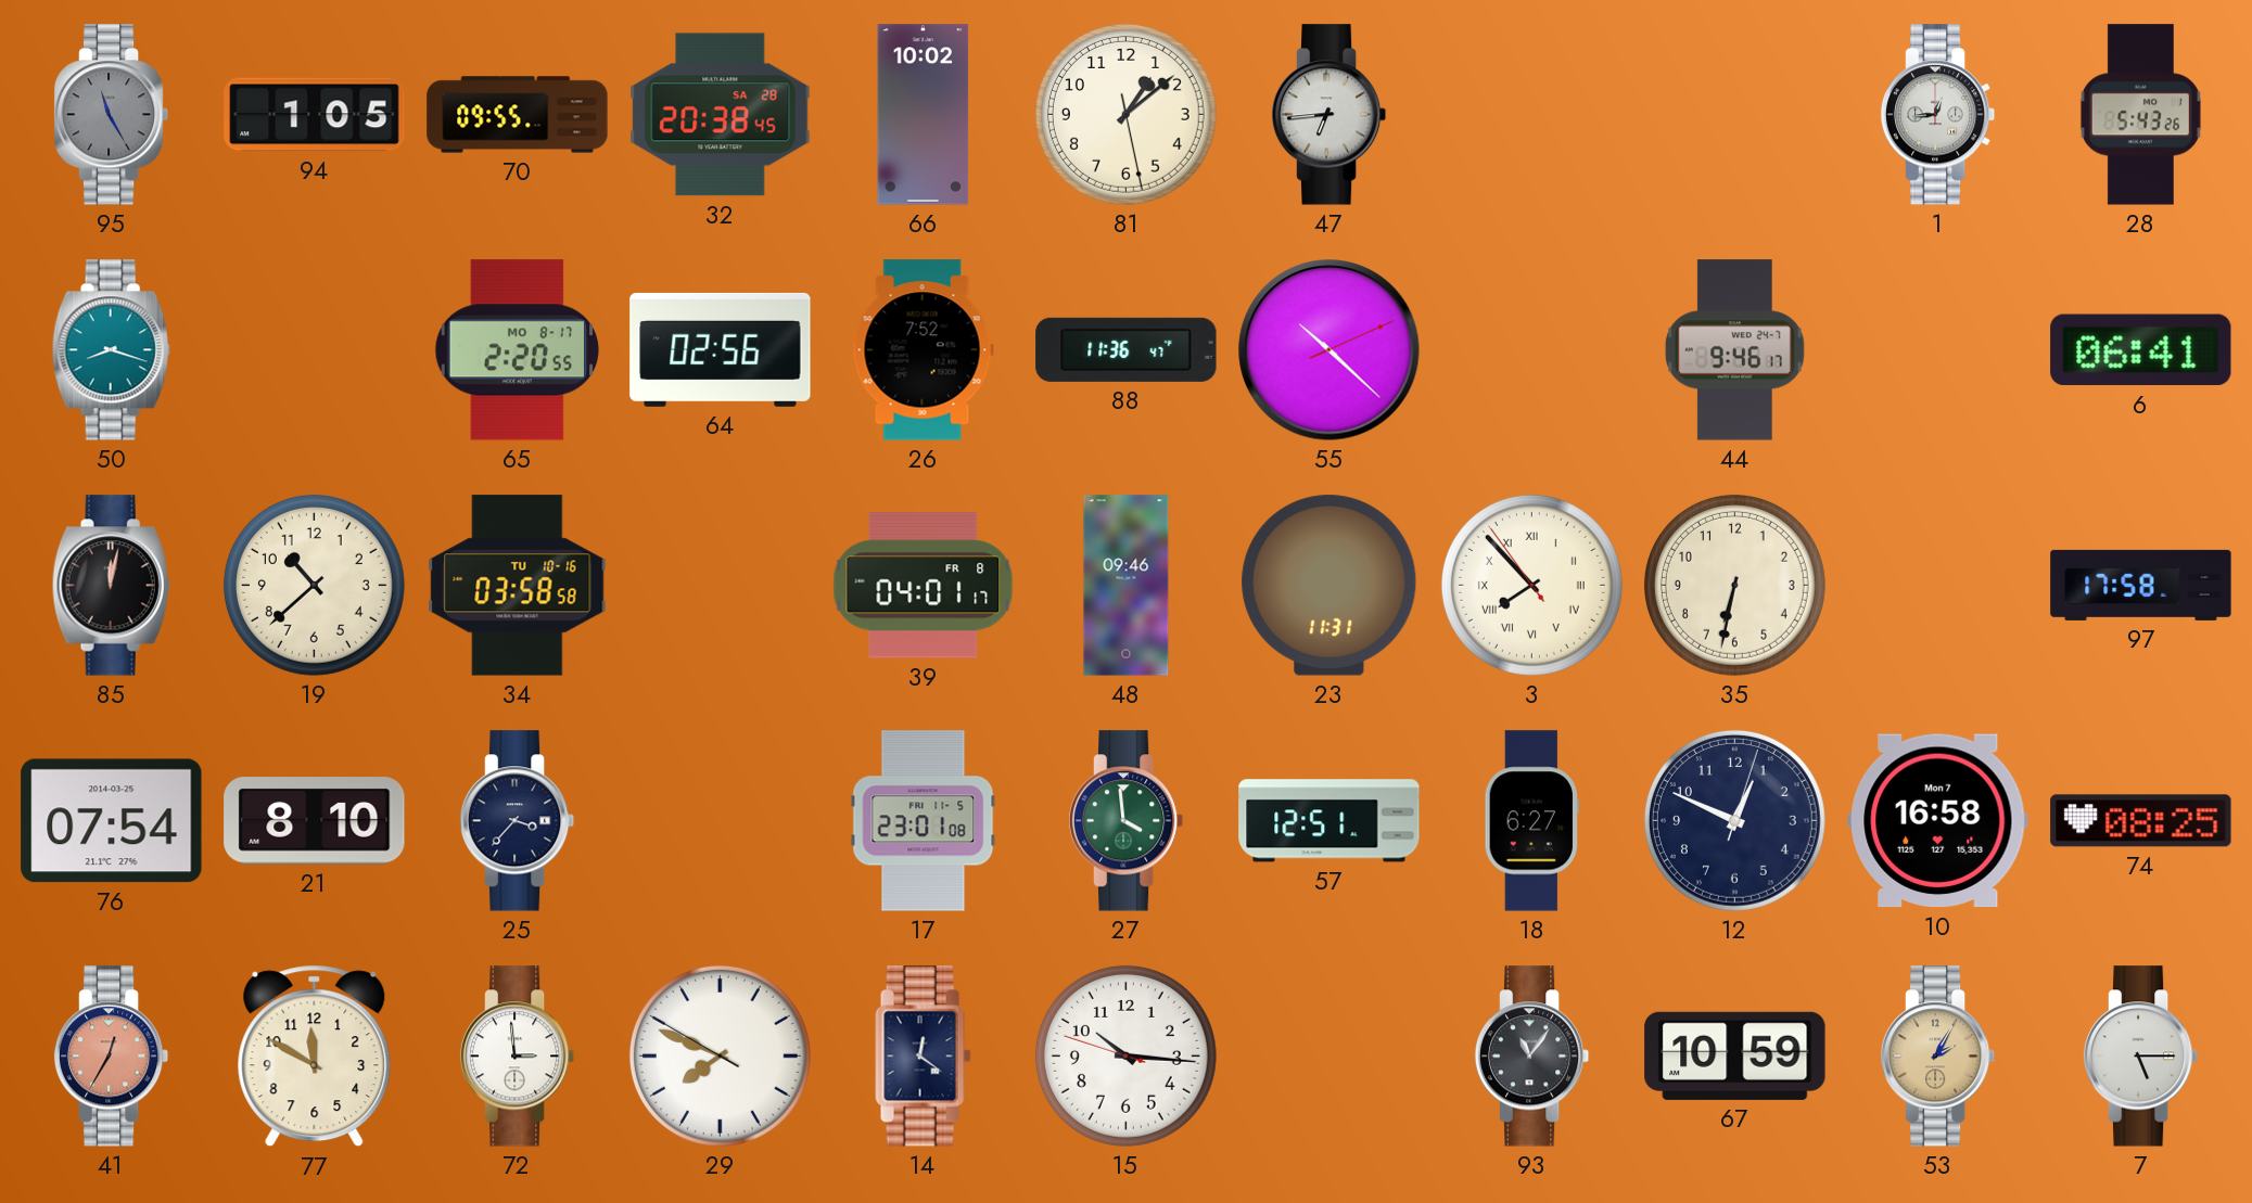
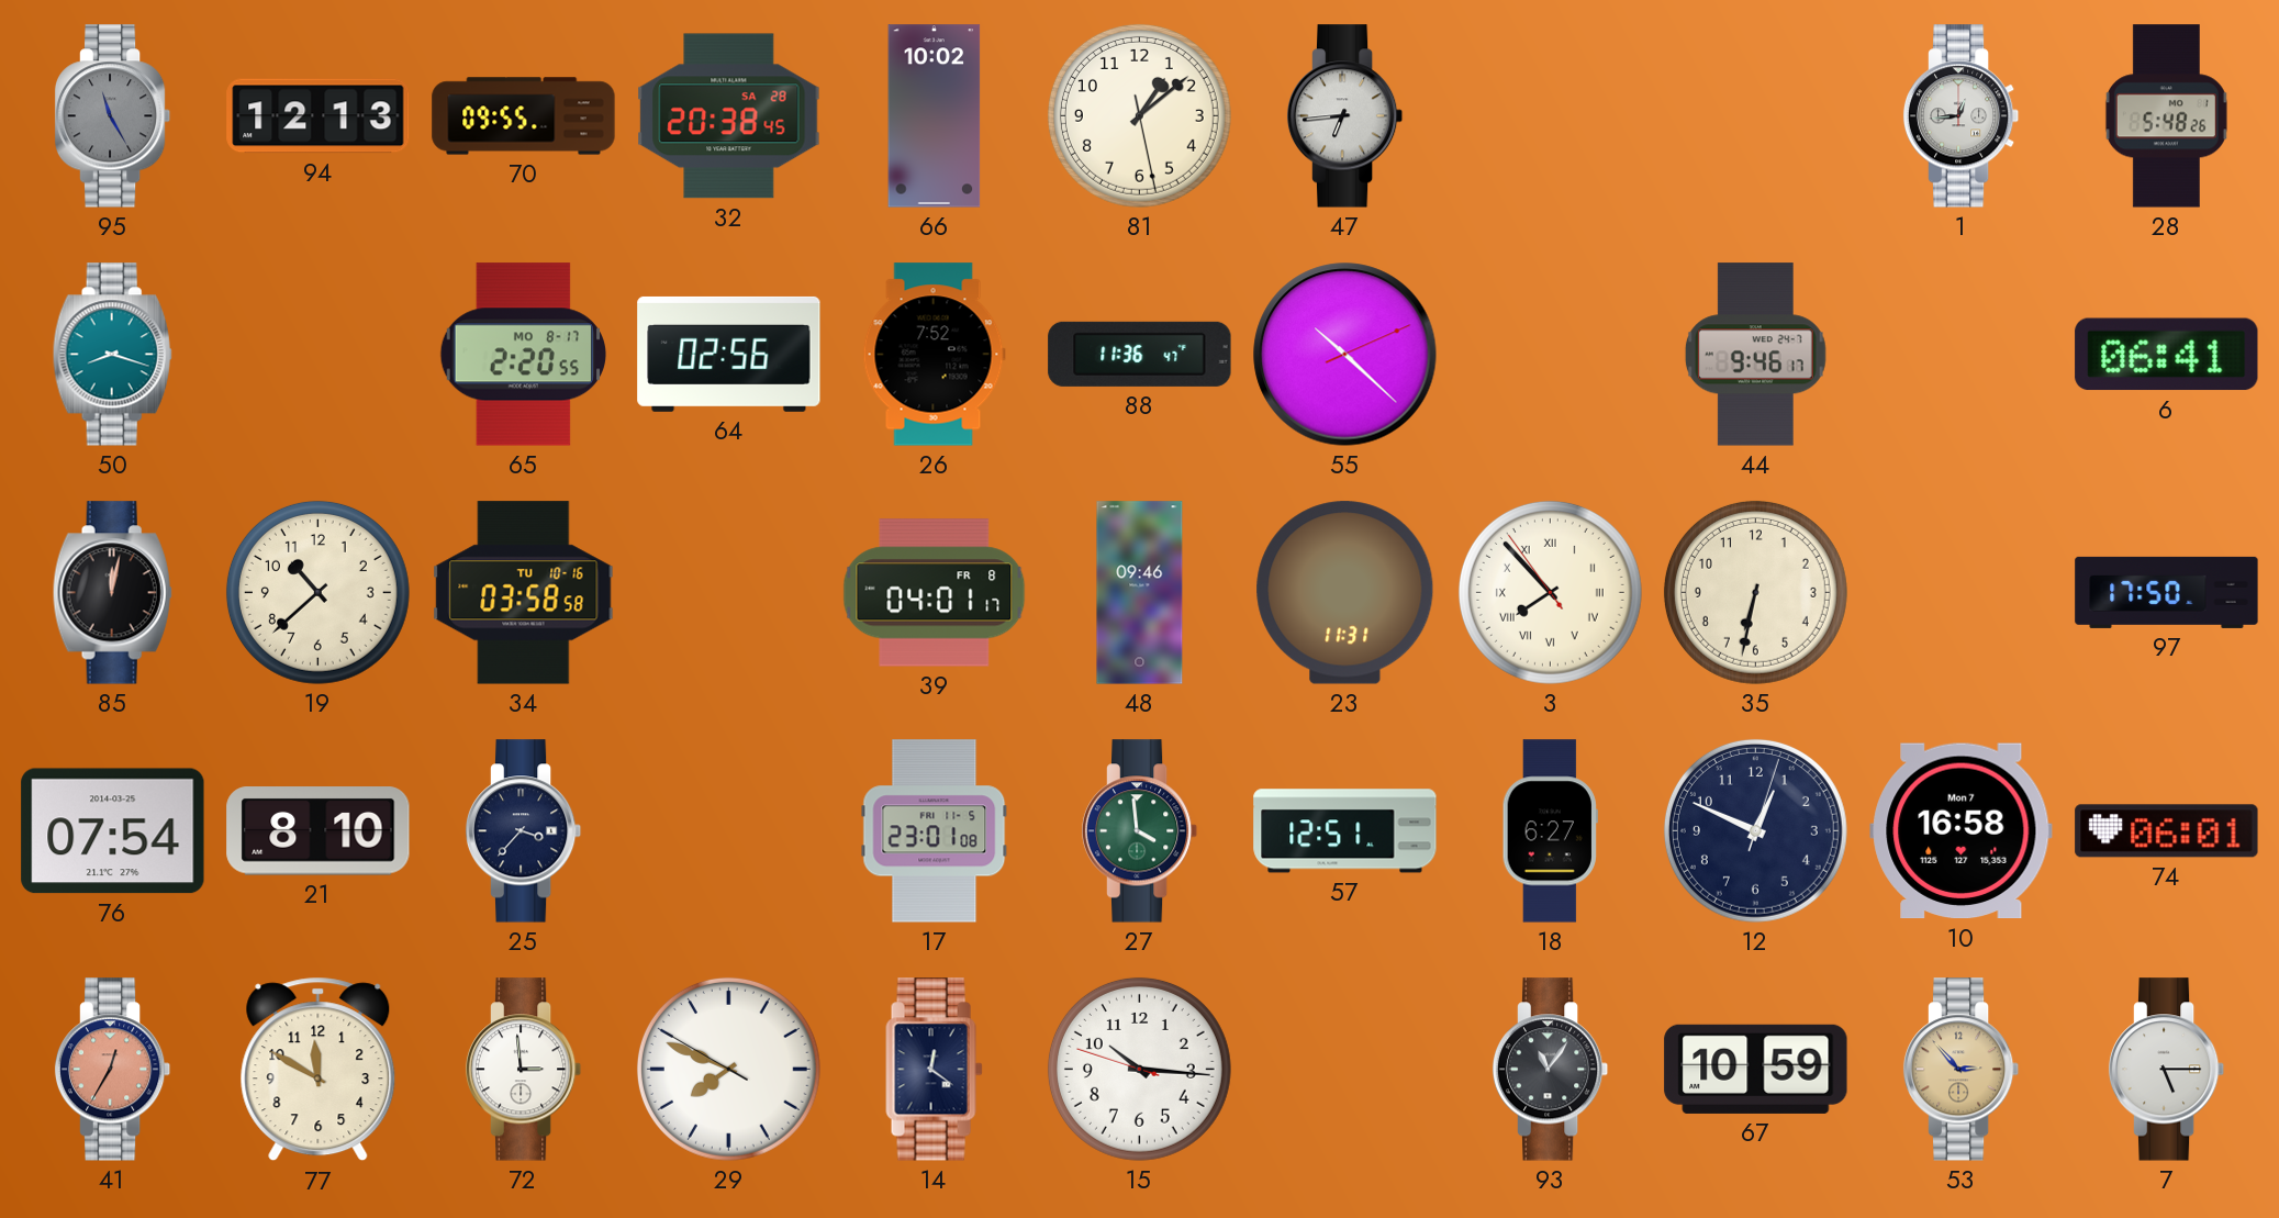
94: 1:05 -> 12:13 (319, 116)
28: 5:43 -> 5:48 (2166, 116)
97: 17:58 -> 17:50 (2167, 592)
74: 08:25 -> 06:01 (2167, 831)
53: 2:05 -> 2:53 (1962, 1070)
